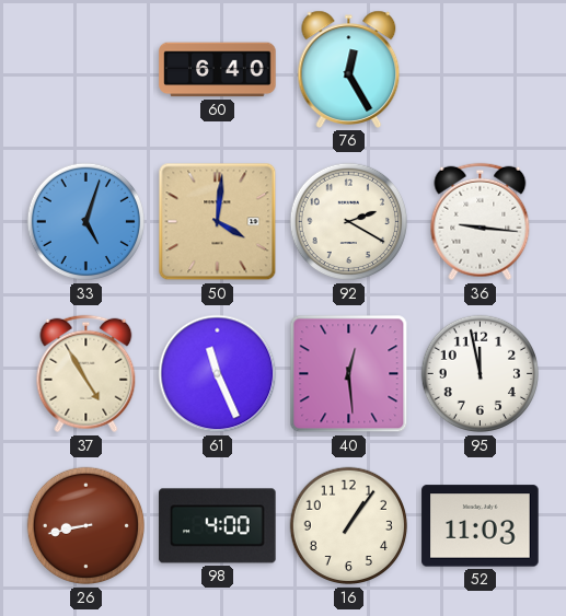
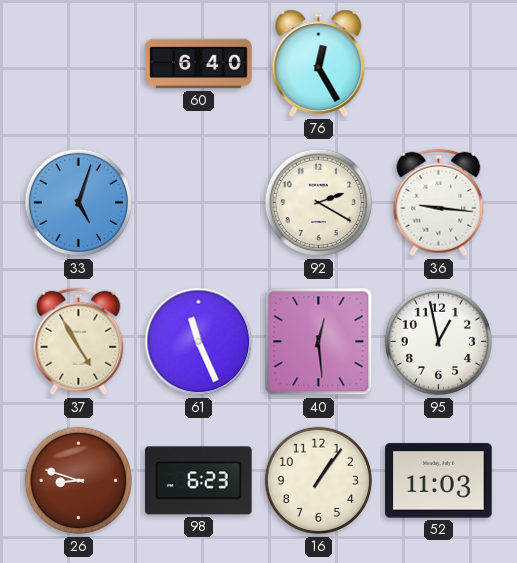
50: 4:01 -> none (218, 222)
95: 11:58 -> 12:58 (439, 342)
26: 8:43 -> 8:48 (79, 481)
98: 4:00 -> 6:23 (199, 481)
